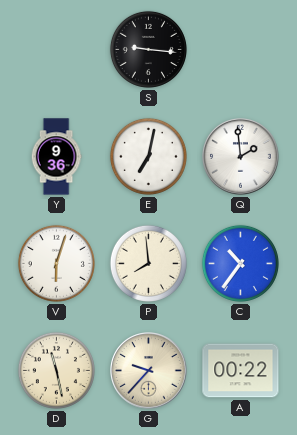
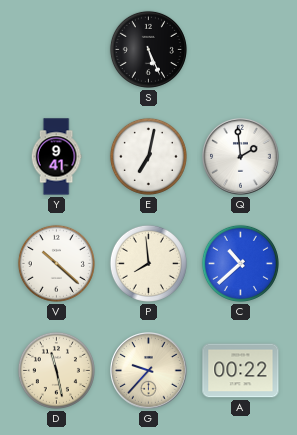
S: 9:16 -> 5:26 (148, 49)
Y: 9:36 -> 9:41 (56, 157)
V: 6:03 -> 10:22 (56, 263)
C: 10:36 -> 10:38 (240, 263)
